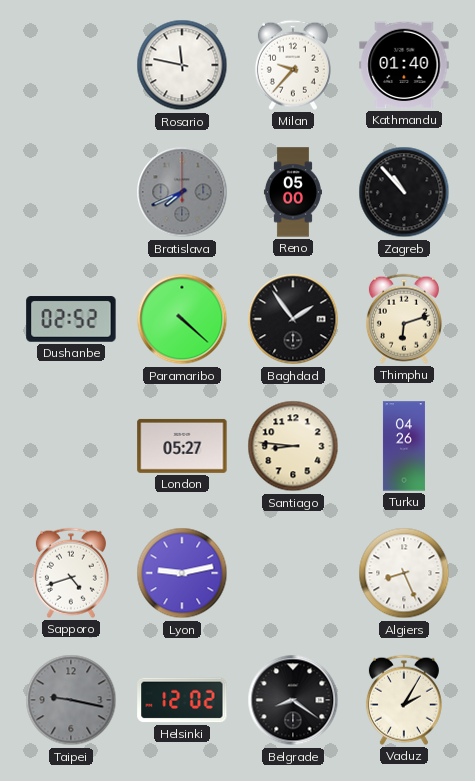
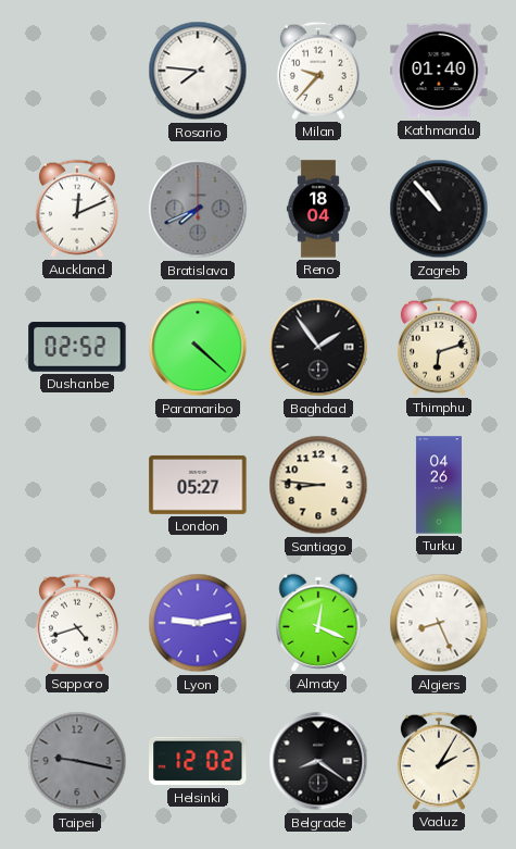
Rosario: 11:47 -> 7:46 (198, 71)
Auckland: none -> 12:11 (77, 209)
Reno: 05:00 -> 18:04 (318, 209)
Almaty: none -> 12:19 (318, 623)
